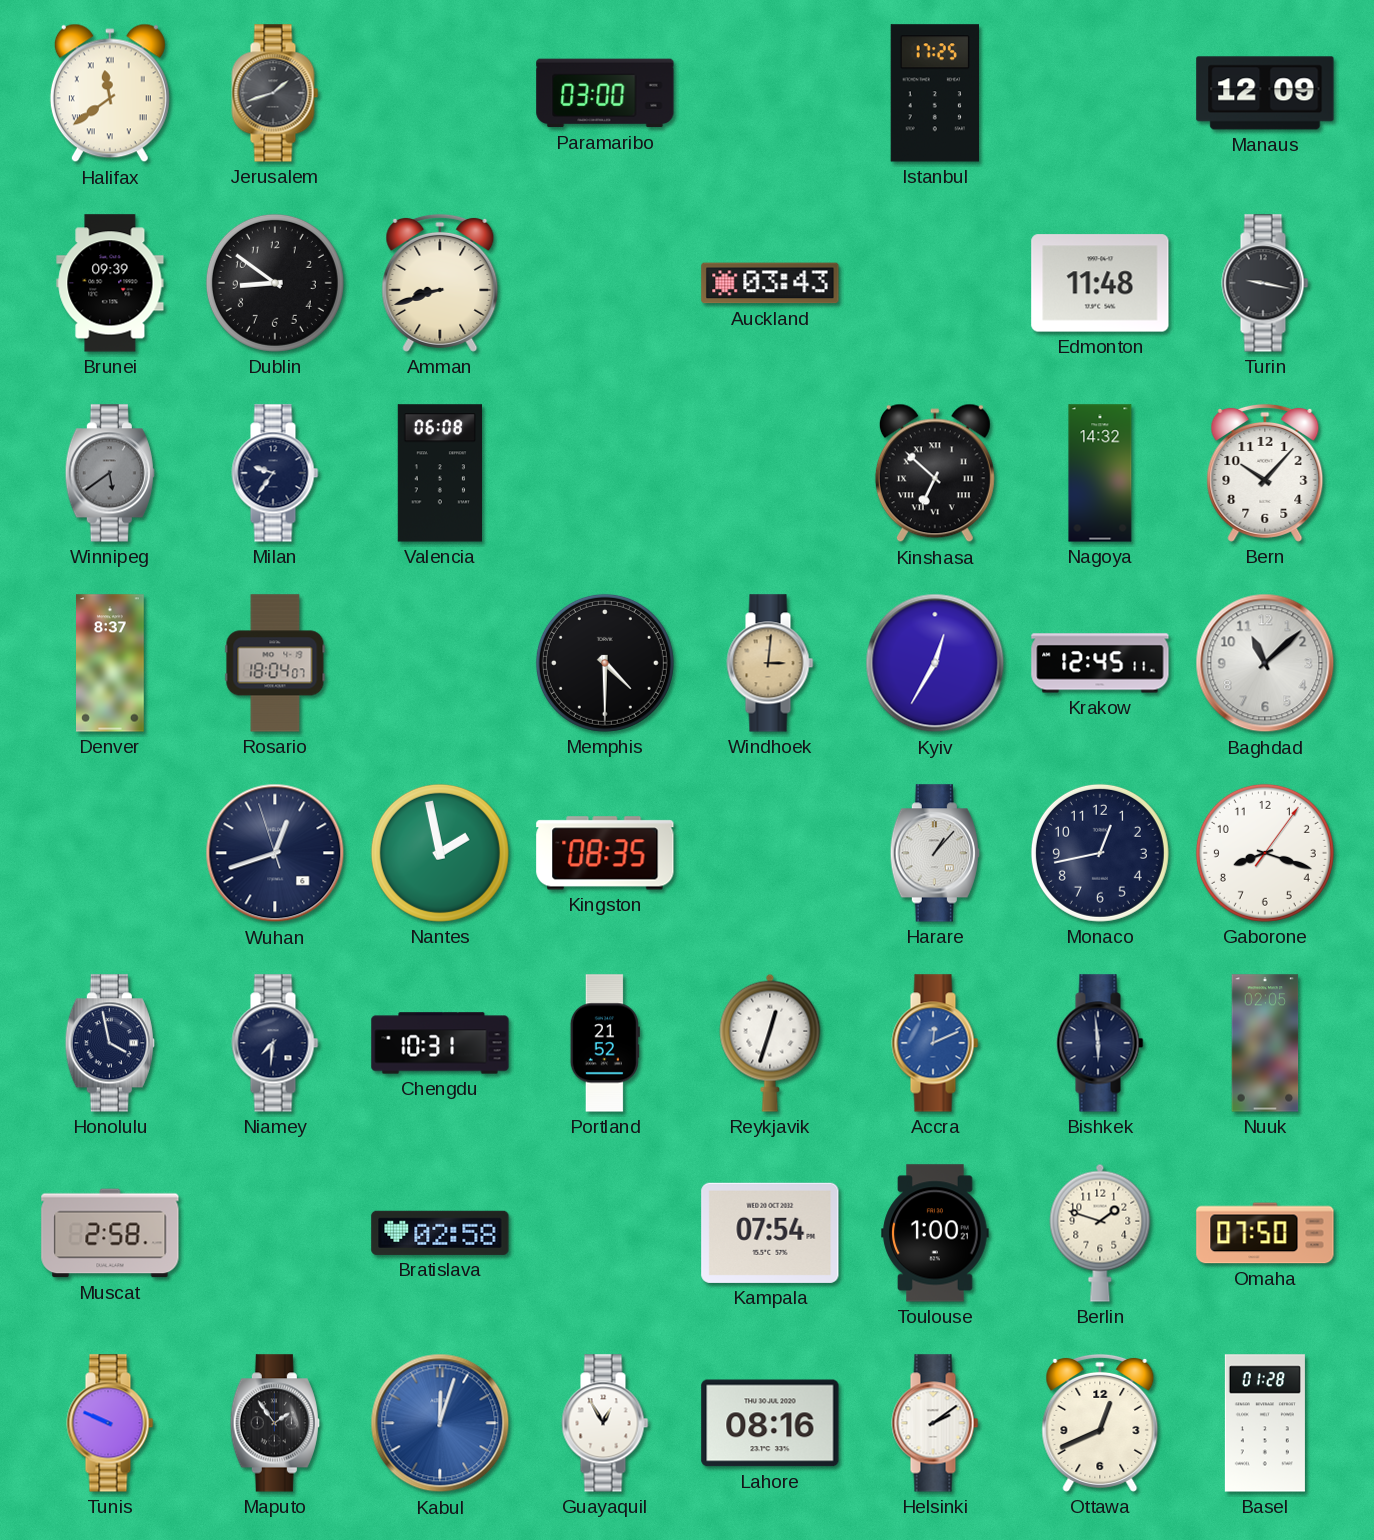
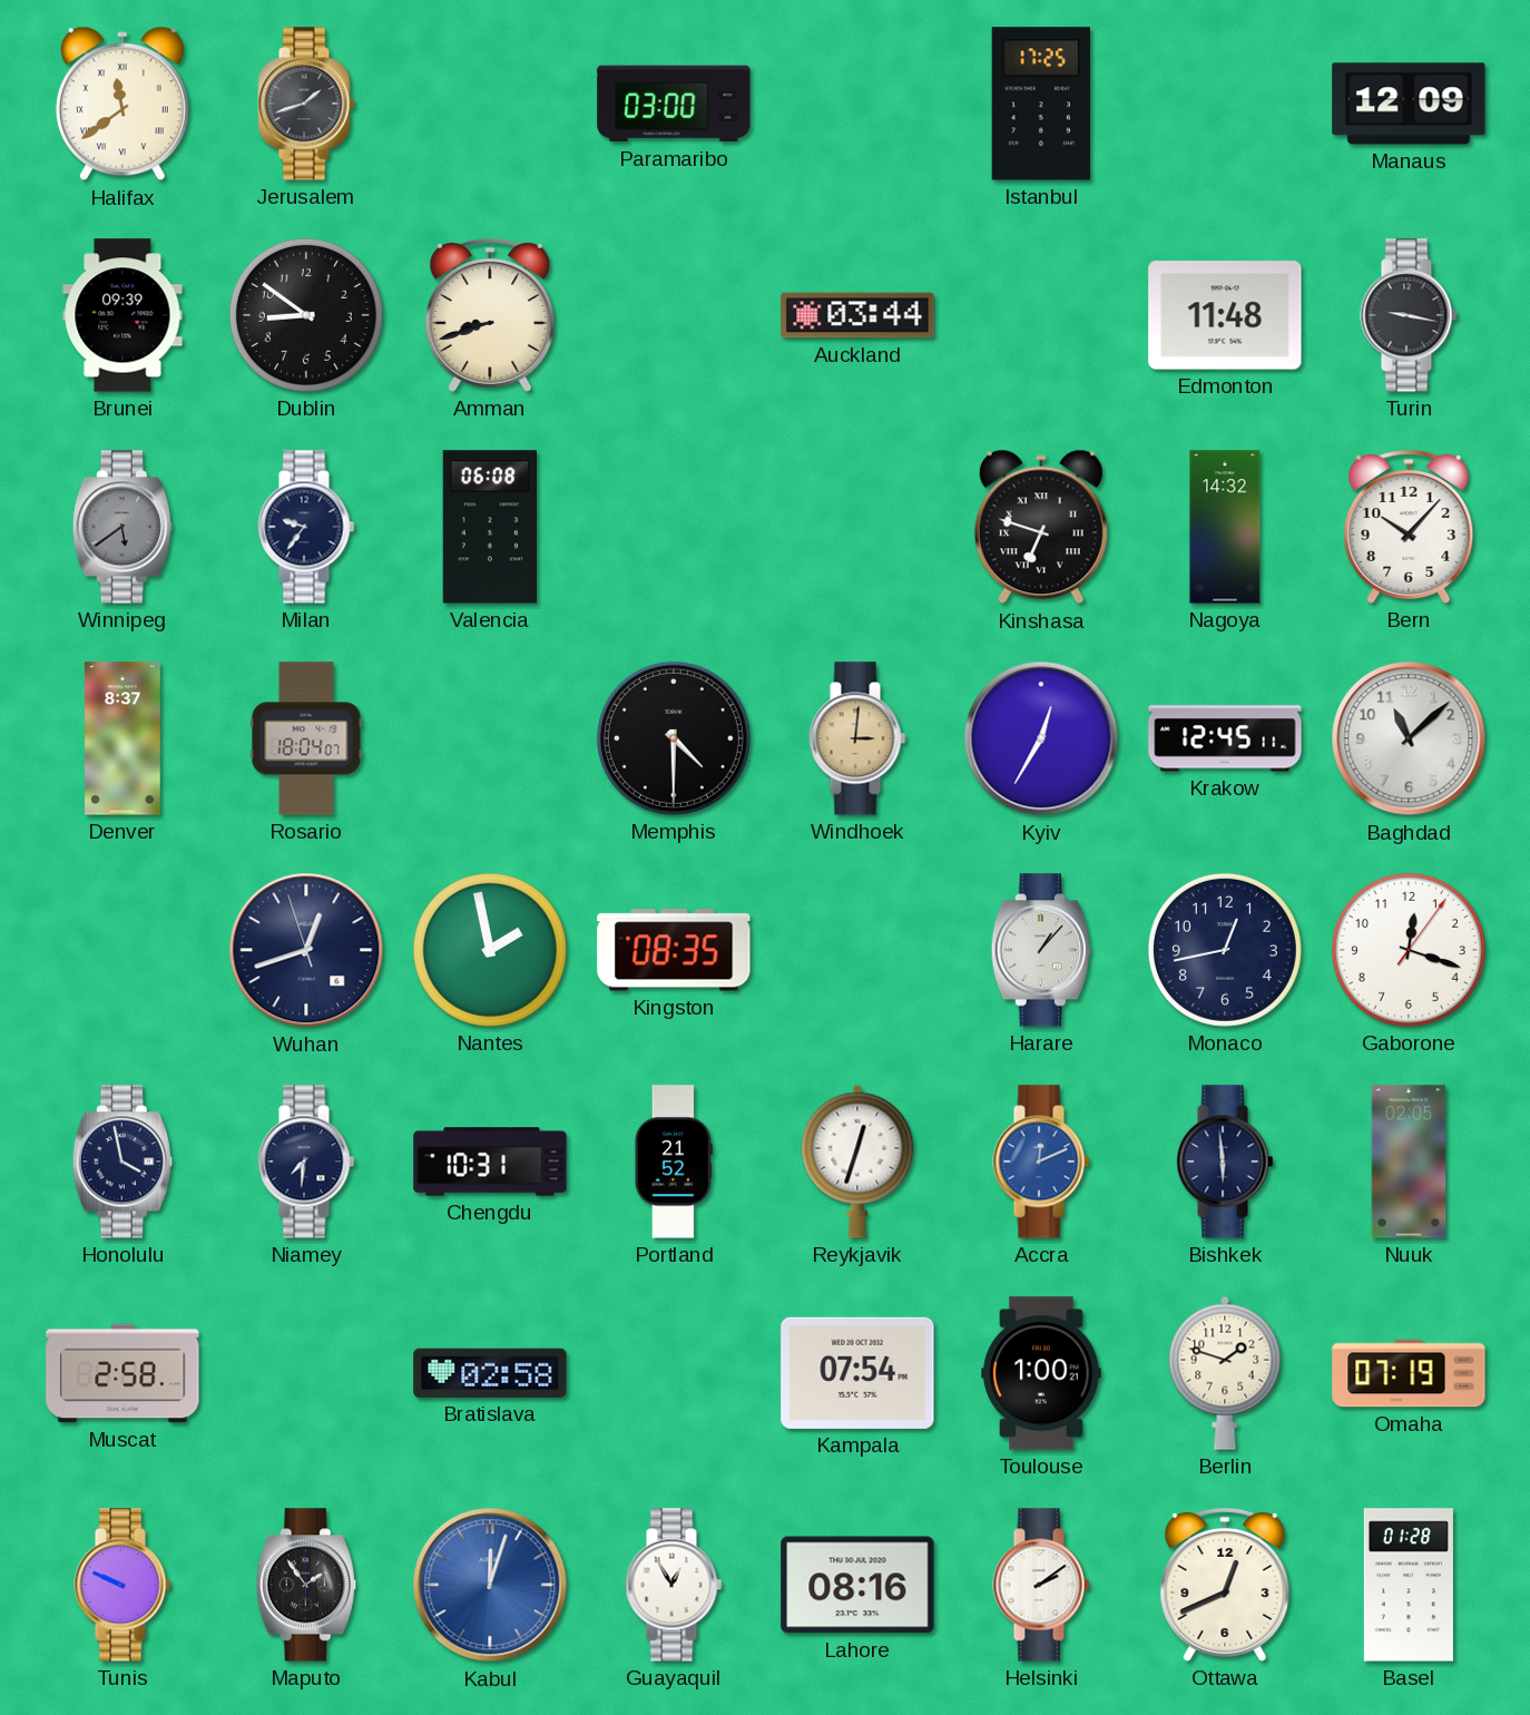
Auckland: 03:43 -> 03:44 (857, 315)
Kinshasa: 6:52 -> 6:48 (1041, 527)
Gaborone: 8:18 -> 12:18 (1409, 950)
Omaha: 07:50 -> 07:19 (1409, 1373)
